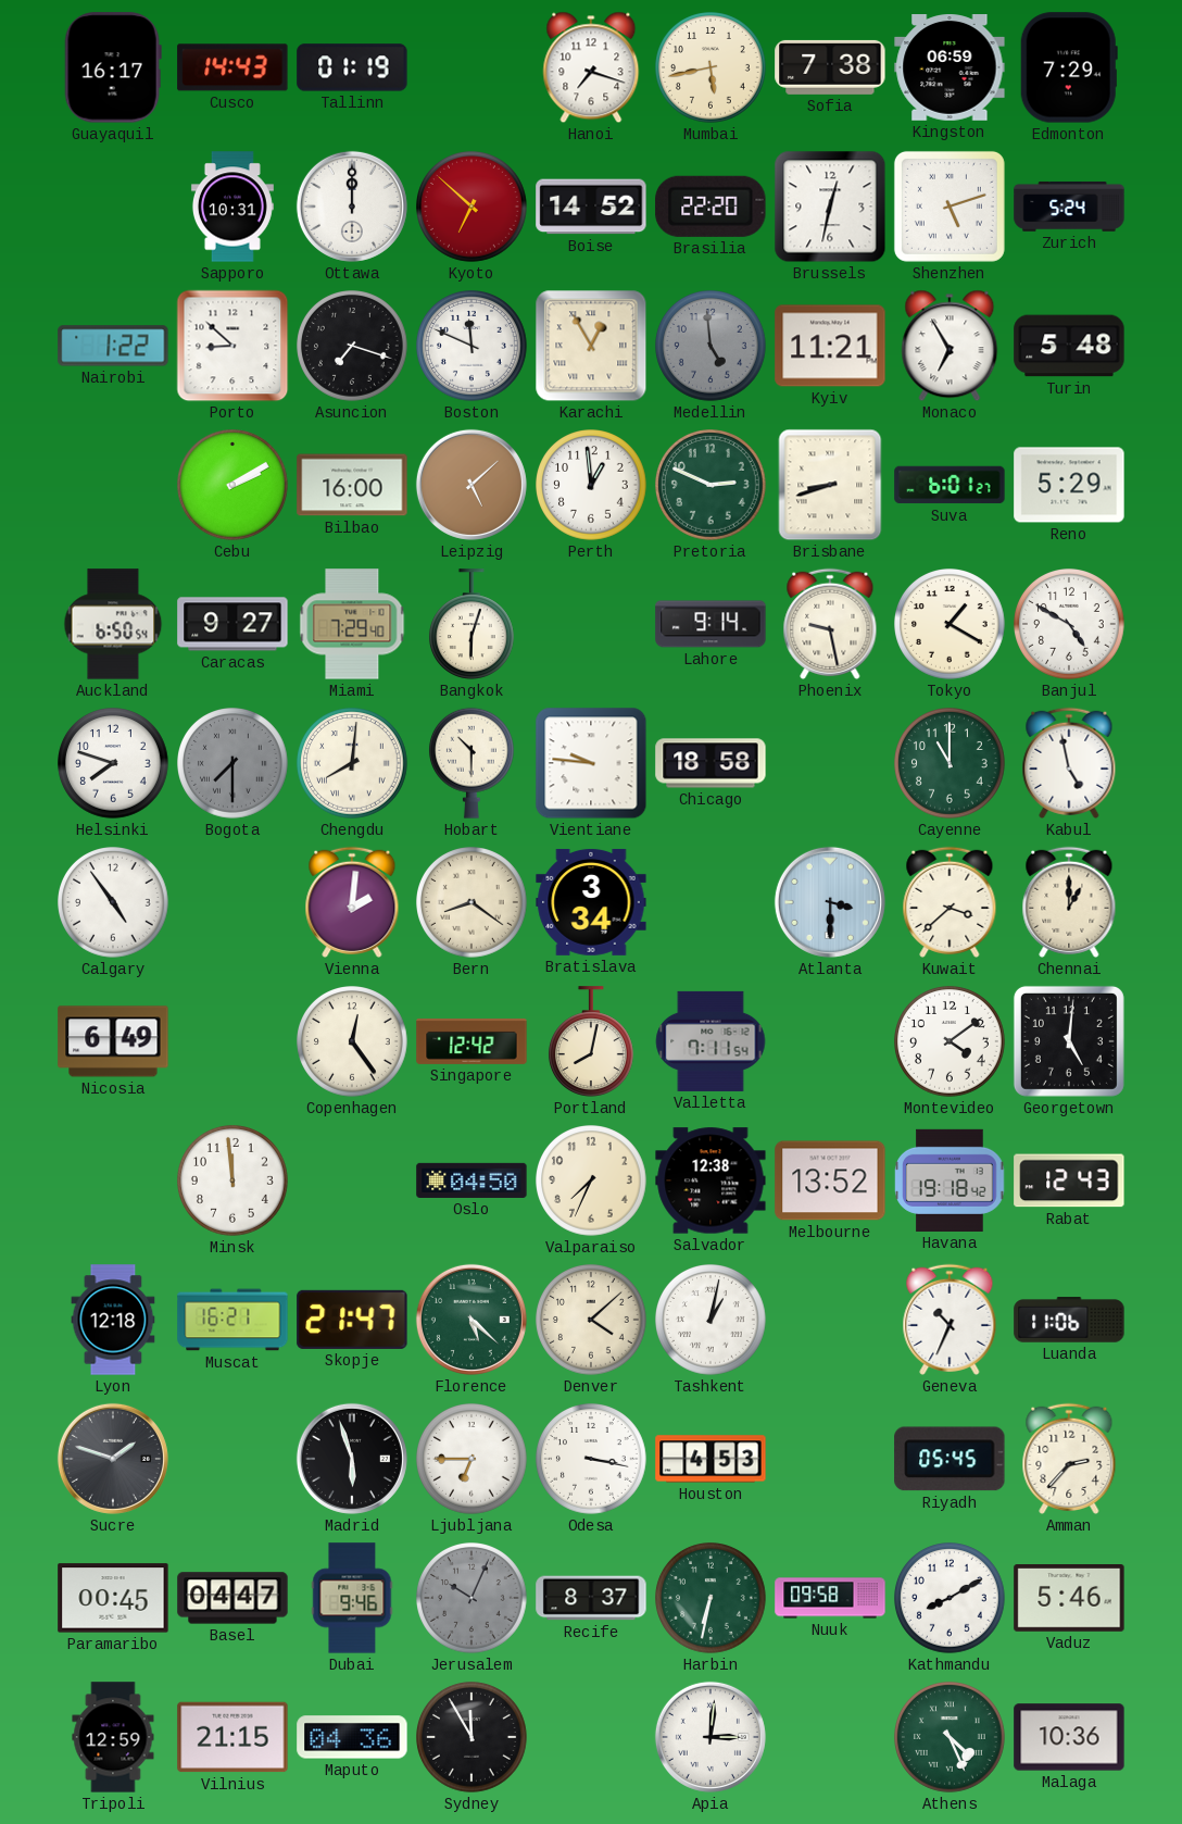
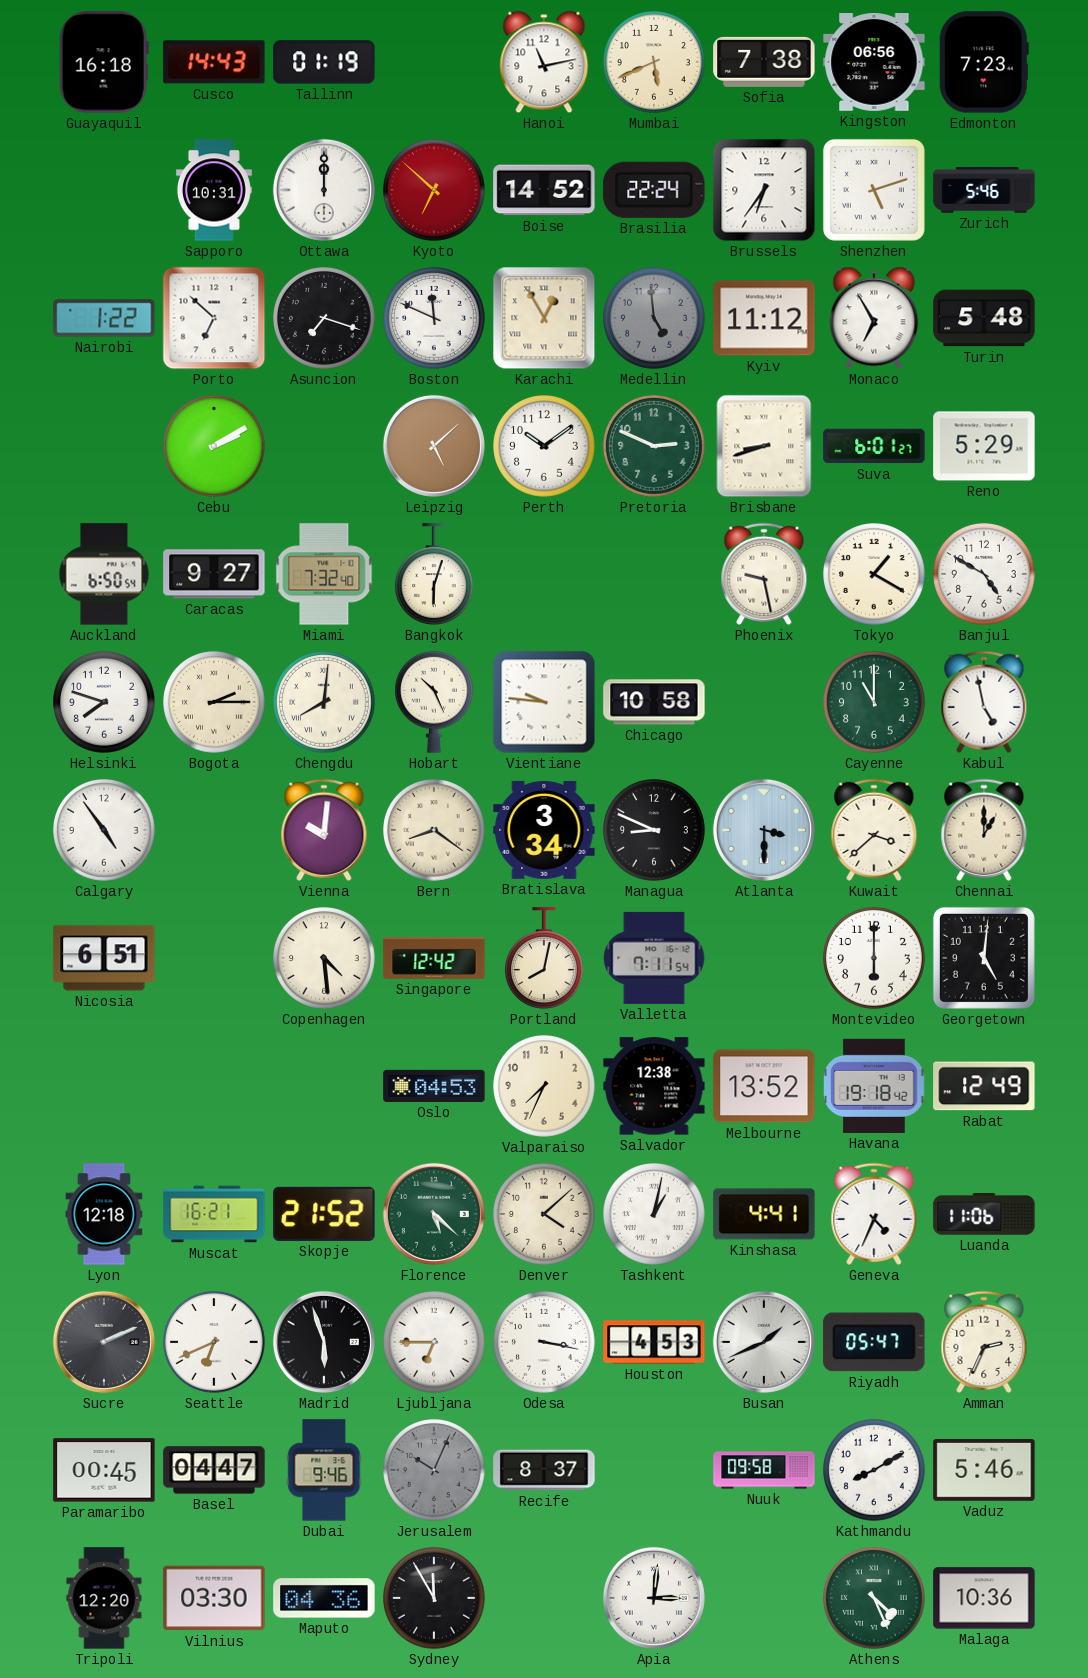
Guayaquil: 16:17 -> 16:18 (104, 62)
Hanoi: 7:18 -> 11:13 (544, 62)
Mumbai: 5:43 -> 5:41 (655, 63)
Kingston: 06:59 -> 06:56 (874, 63)
Edmonton: 7:29 -> 7:23 (984, 62)
Brasilia: 22:20 -> 22:24 (654, 190)
Brussels: 12:32 -> 6:36 (764, 190)
Zurich: 5:24 -> 5:46 (984, 190)
Porto: 8:52 -> 6:52 (214, 318)
Kyiv: 11:21 -> 11:12 (764, 318)
Bilbao: 16:00 -> none (352, 485)
Perth: 12:59 -> 10:09 (545, 447)
Miami: 7:29 -> 7:32 (324, 574)
Lahore: 9:14 -> none (711, 624)
Bogota: 7:30 -> 2:15 (215, 703)
Bogota dial: grey -> cream (215, 703)
Hobart: 10:30 -> 10:26 (434, 702)
Chicago: 18:58 -> 10:58 (654, 702)
Vienna: 2:01 -> 10:01 (324, 830)
Managua: none -> 8:49 (655, 831)
Nicosia: 6:49 -> 6:51 (104, 958)
Copenhagen: 12:24 -> 4:29 (325, 959)
Montevideo: 4:09 -> 6:00 (875, 959)
Minsk: 11:59 -> none (234, 1182)
Oslo: 04:50 -> 04:53 (434, 1086)
Rabat: 12:43 -> 12:49 (984, 1086)
Skopje: 21:47 -> 21:52 (324, 1214)
Kinshasa: none -> 4:41 (764, 1214)
Geneva: 10:34 -> 4:34 (874, 1214)
Sucre: 1:48 -> 2:11 (104, 1342)
Seattle: none -> 6:41 (215, 1343)
Busan: none -> 1:41 (764, 1342)
Riyadh: 05:45 -> 05:47 (874, 1342)
Amman: 2:37 -> 2:34 (984, 1342)
Harbin: 6:32 -> none (712, 1599)
Tripoli: 12:59 -> 12:20 (104, 1598)
Vilnius: 21:15 -> 03:30 (214, 1598)
